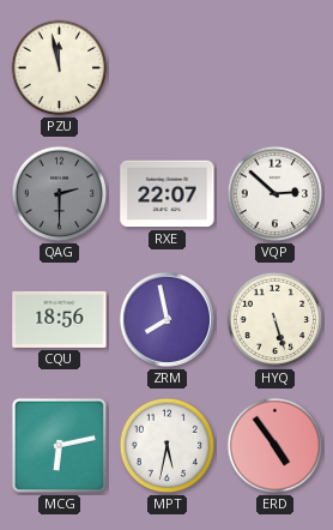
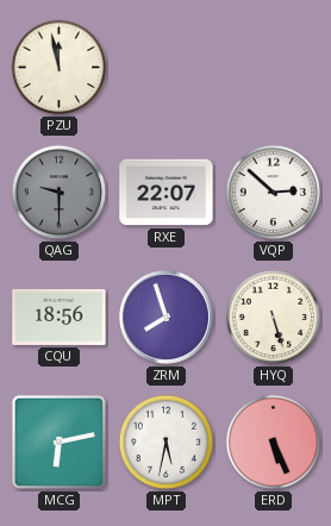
QAG: 2:30 -> 9:30 (60, 193)
ZRM: 7:58 -> 7:57 (165, 317)
ERD: 4:54 -> 5:26 (274, 443)
